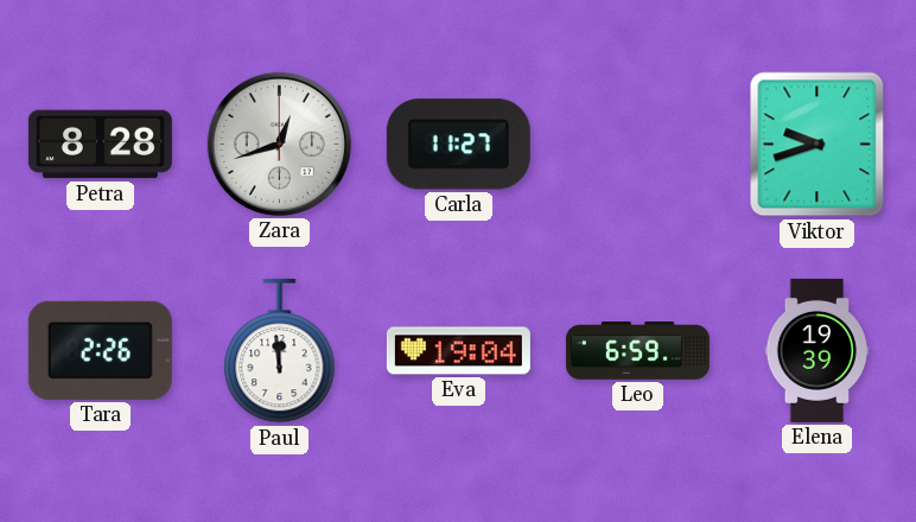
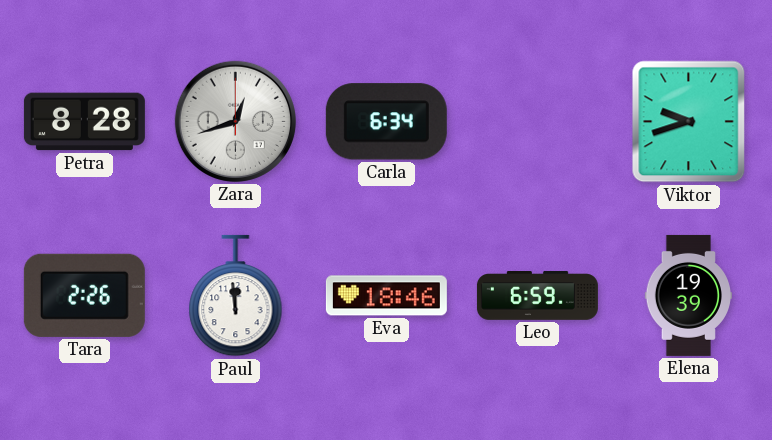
Carla: 11:27 -> 6:34 (386, 122)
Eva: 19:04 -> 18:46 (386, 296)
